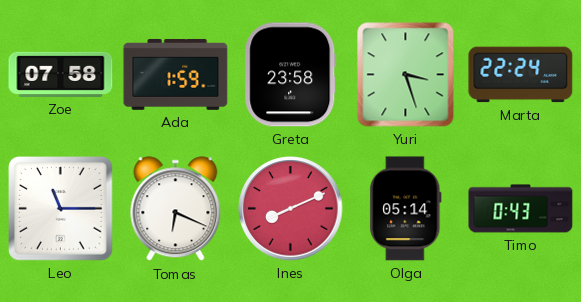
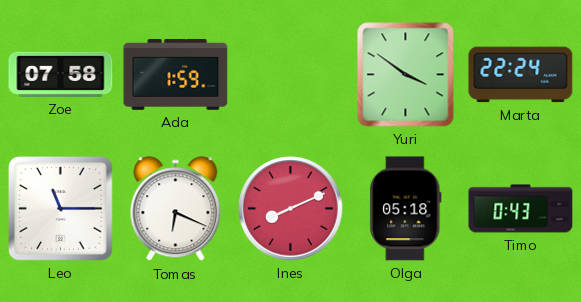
Greta: 23:58 -> none (291, 75)
Yuri: 3:27 -> 3:51 (406, 75)
Olga: 05:14 -> 05:18 (406, 209)
